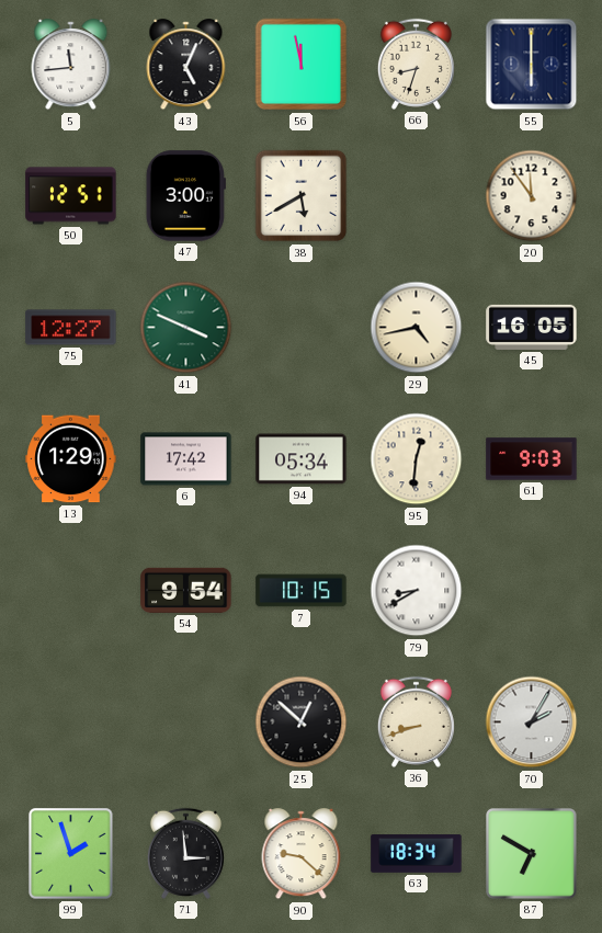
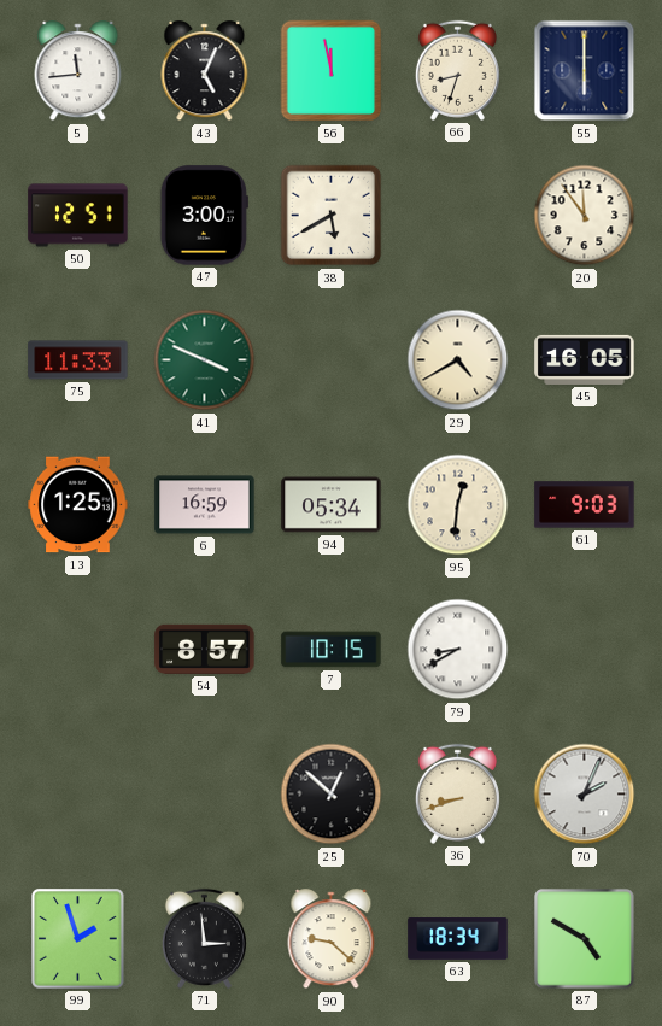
75: 12:27 -> 11:33 (78, 360)
29: 4:43 -> 4:40 (458, 360)
13: 1:29 -> 1:25 (78, 505)
6: 17:42 -> 16:59 (205, 505)
54: 9:54 -> 8:57 (205, 649)
70: 2:05 -> 2:04 (585, 795)
87: 6:50 -> 4:50 (585, 939)
